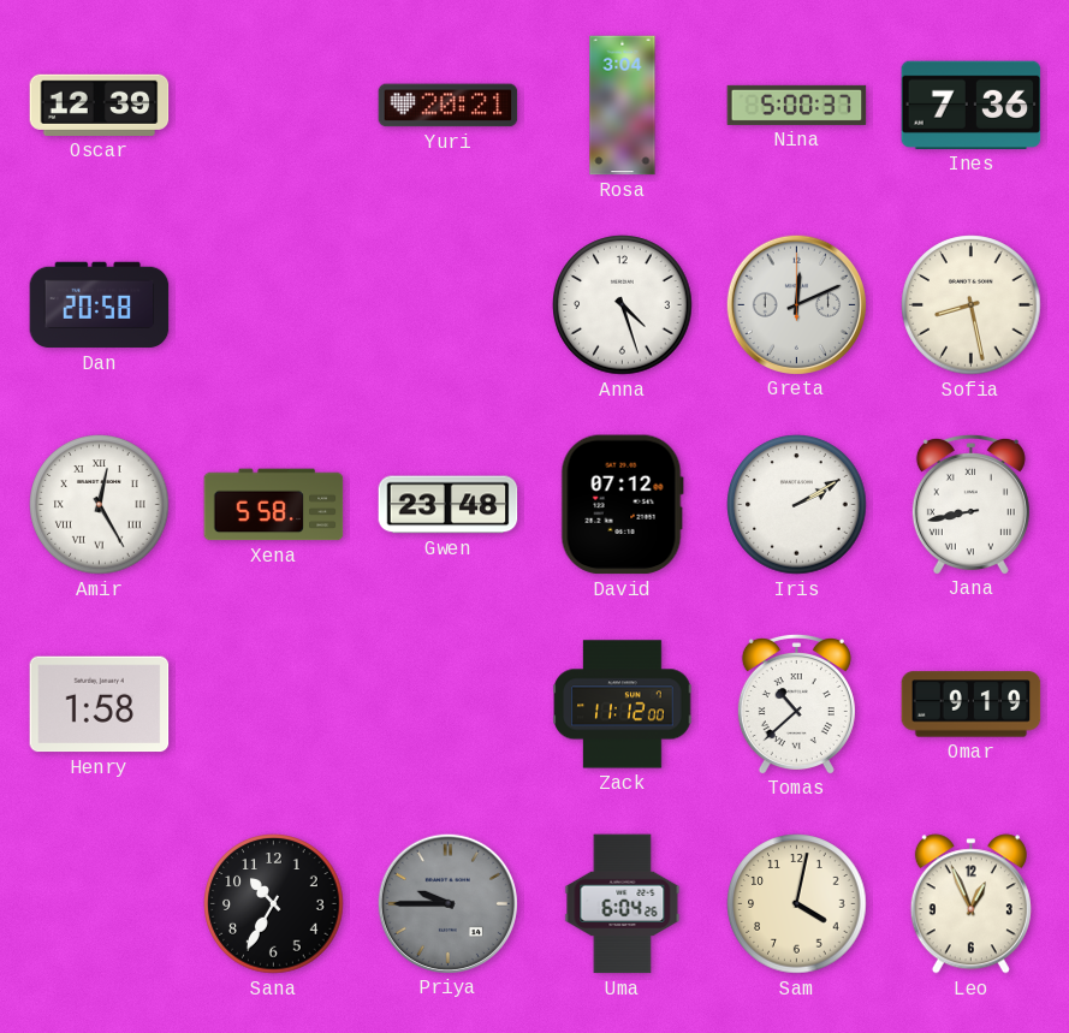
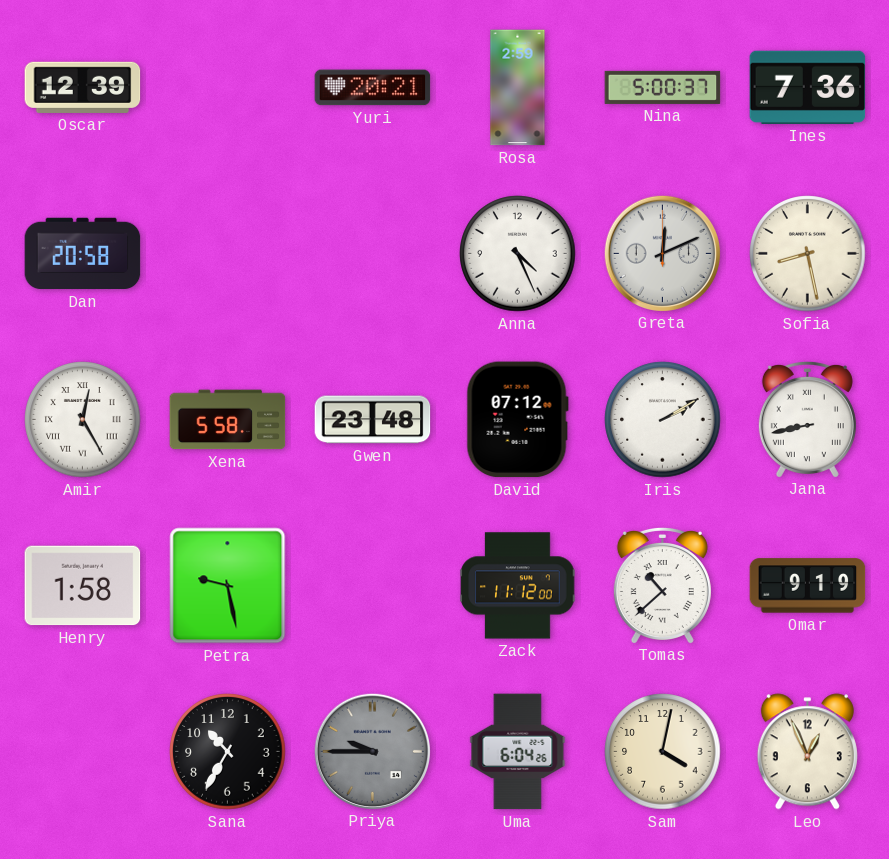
Rosa: 3:04 -> 2:59 (518, 88)
Anna: 4:27 -> 4:26 (518, 254)
Petra: none -> 9:28 (228, 586)
